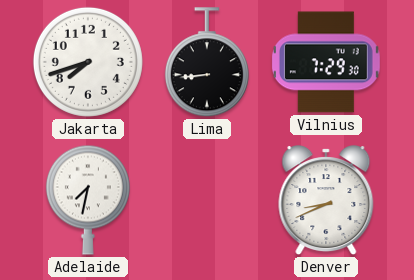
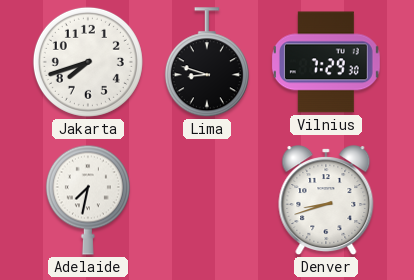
Lima: 8:44 -> 8:48 (207, 63)
Denver: 8:41 -> 8:42 (326, 201)
